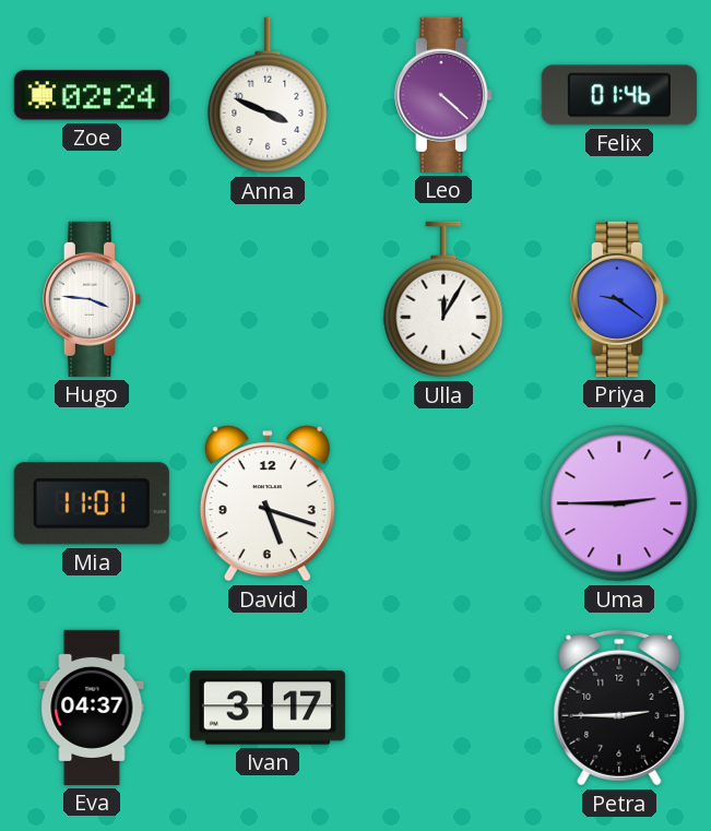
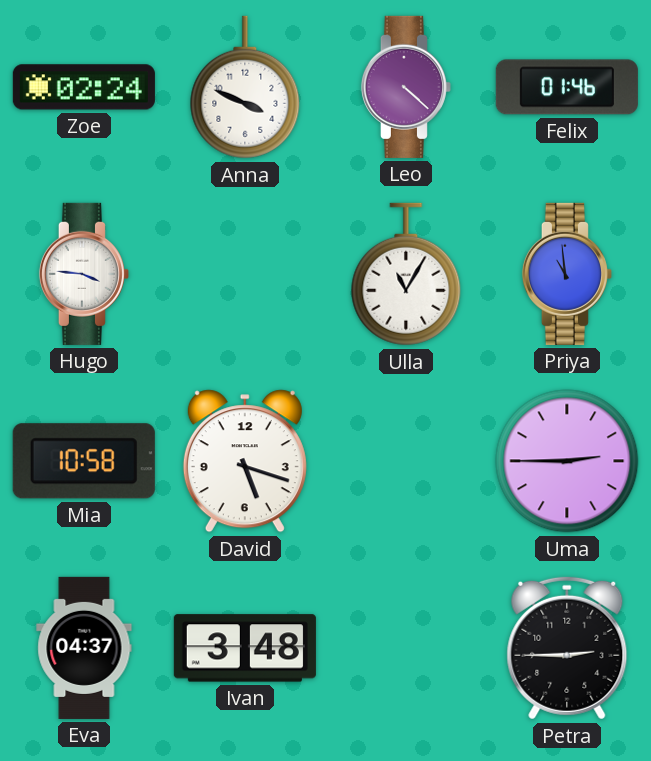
Ulla: 12:05 -> 11:05 (406, 274)
Priya: 9:21 -> 10:59 (567, 274)
Mia: 11:01 -> 10:58 (84, 461)
Ivan: 3:17 -> 3:48 (245, 648)
